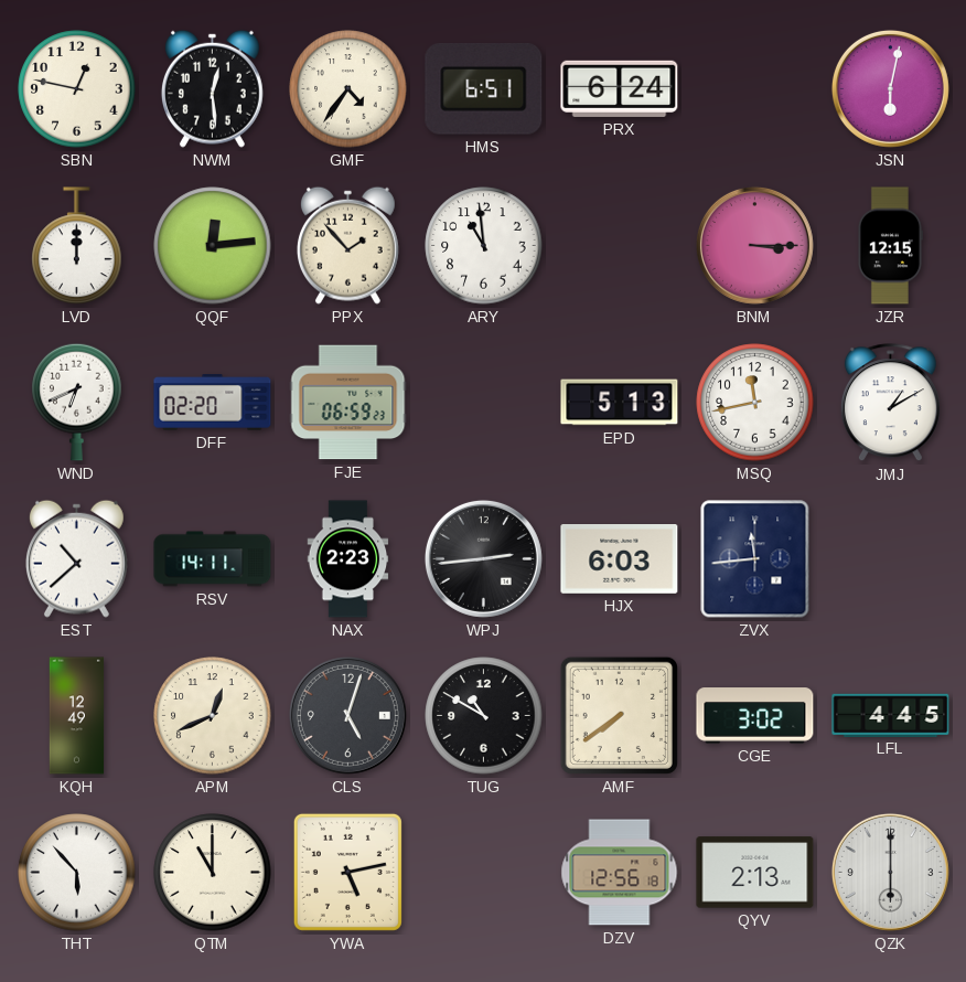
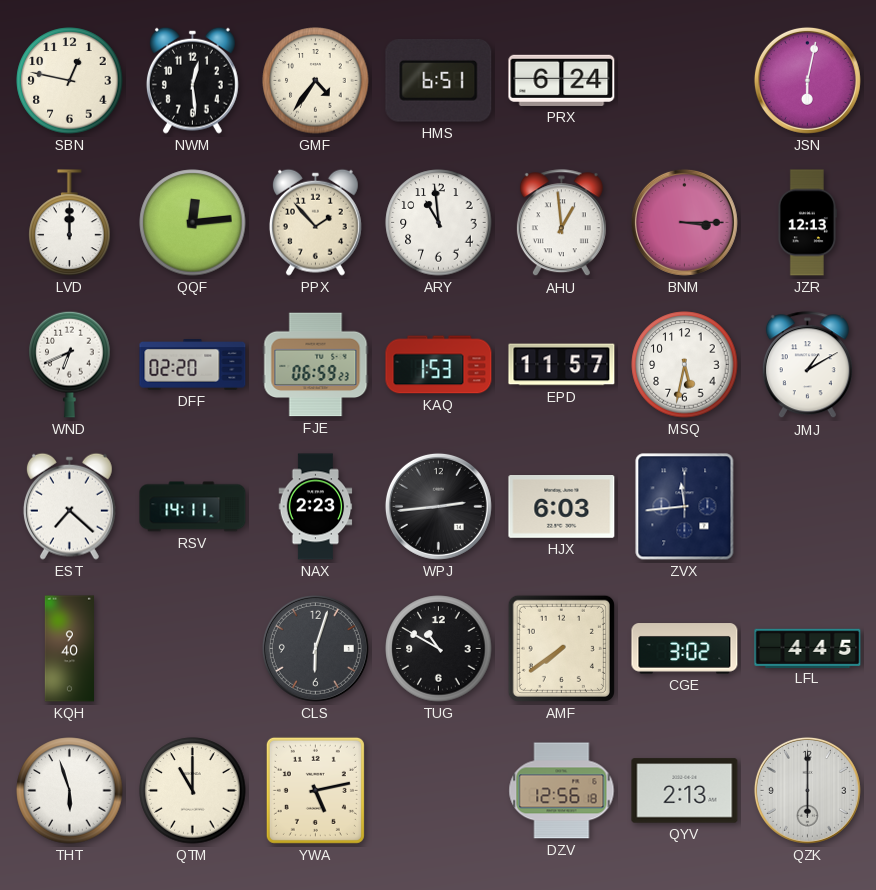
AHU: none -> 12:59 (561, 223)
JZR: 12:15 -> 12:13 (807, 223)
KAQ: none -> 1:53 (439, 365)
EPD: 5:13 -> 11:57 (562, 365)
MSQ: 11:43 -> 5:32 (685, 365)
EST: 10:38 -> 7:22 (69, 506)
KQH: 12:49 -> 9:40 (70, 649)
APM: 12:41 -> none (213, 716)
CLS: 5:03 -> 6:03 (315, 648)
THT: 5:53 -> 5:57 (70, 791)
